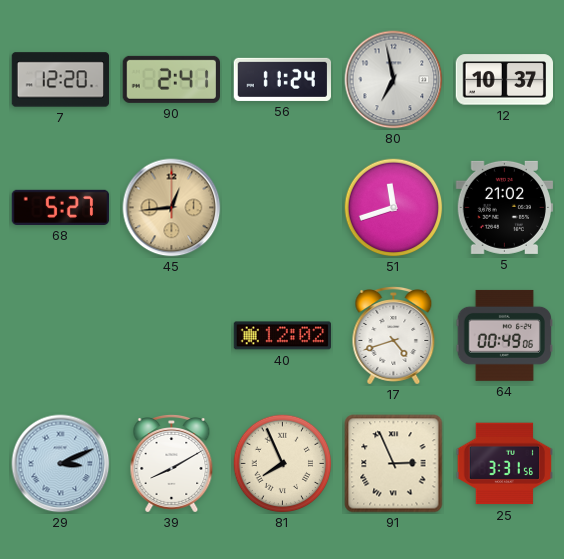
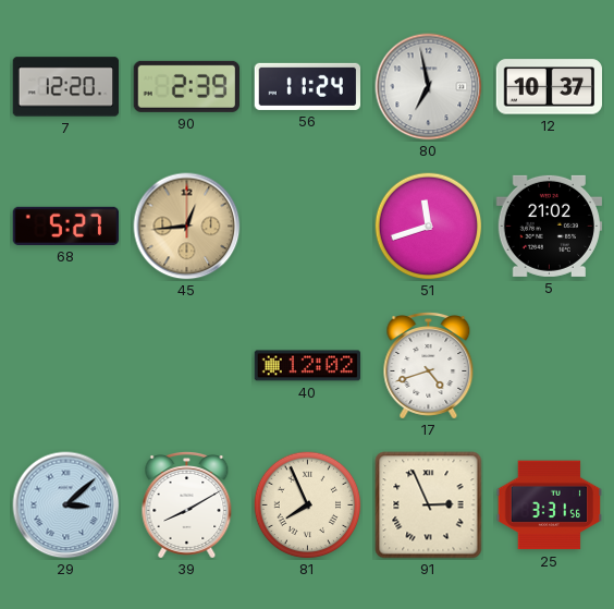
90: 2:41 -> 2:39 (186, 86)
64: 00:49 -> none (504, 335)
29: 3:11 -> 3:08 (66, 506)
